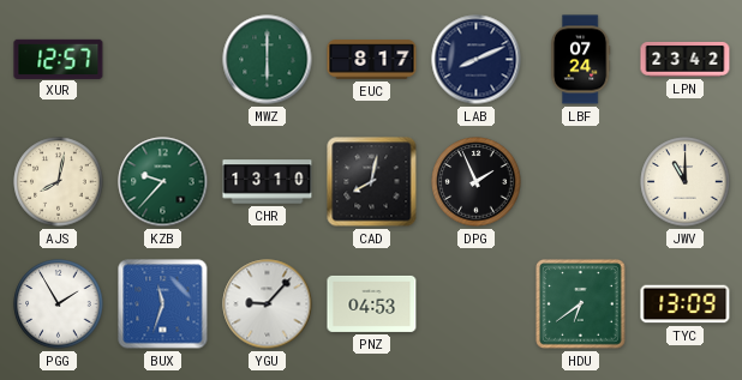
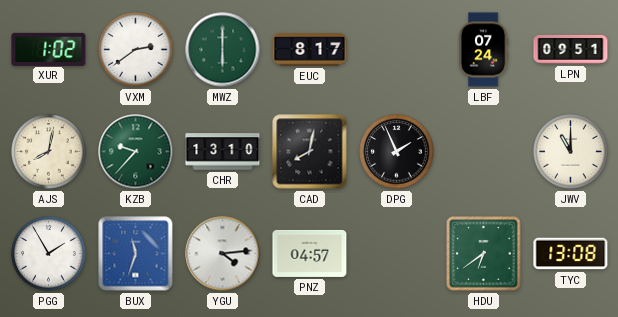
XUR: 12:57 -> 1:02 (49, 49)
VXM: none -> 2:39 (136, 50)
LAB: 8:11 -> none (477, 60)
LPN: 23:42 -> 09:51 (571, 49)
YGU: 9:07 -> 4:14 (223, 254)
PNZ: 04:53 -> 04:57 (310, 253)
TYC: 13:09 -> 13:08 (571, 254)
